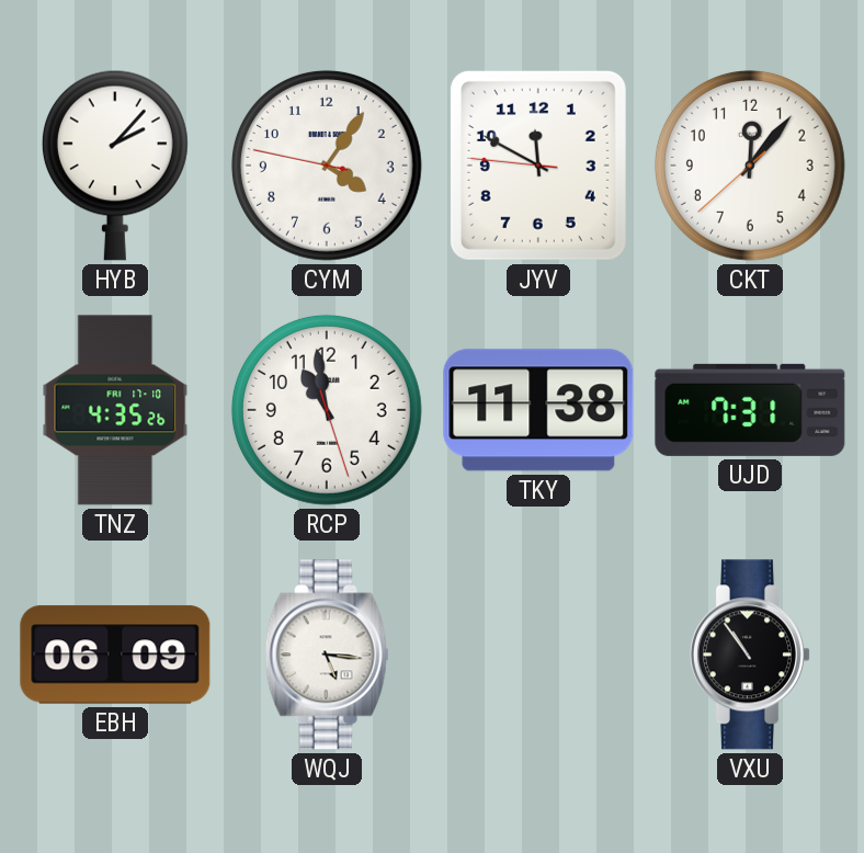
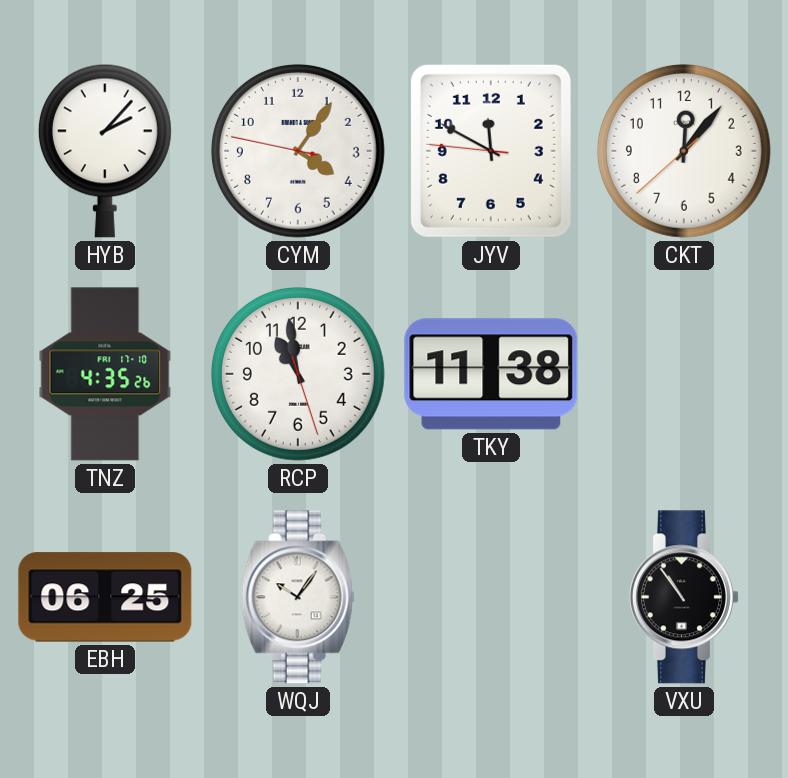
UJD: 7:31 -> none (750, 410)
EBH: 06:09 -> 06:25 (105, 597)
WQJ: 5:16 -> 10:06 (298, 597)
